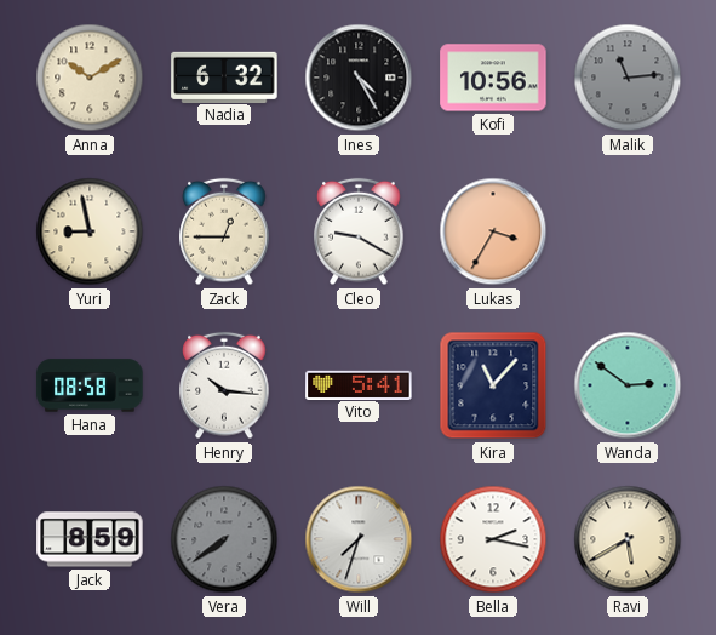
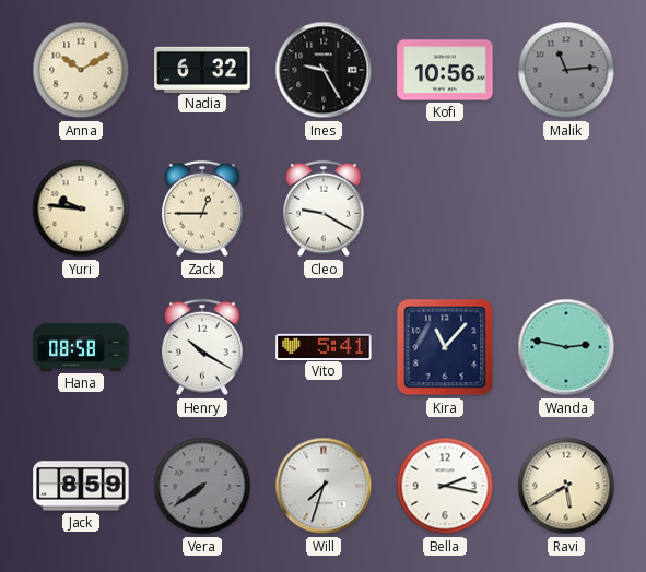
Ines: 4:25 -> 9:25 (324, 70)
Yuri: 8:58 -> 9:46 (81, 208)
Lukas: 3:35 -> none (493, 231)
Henry: 10:16 -> 10:20 (202, 347)
Wanda: 2:51 -> 2:47 (566, 347)
